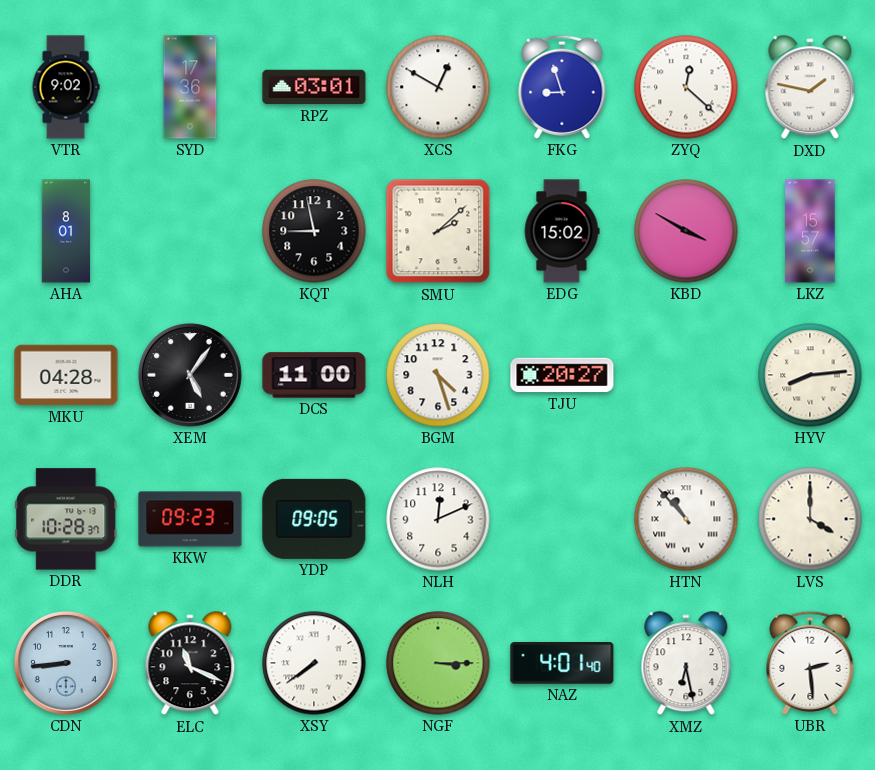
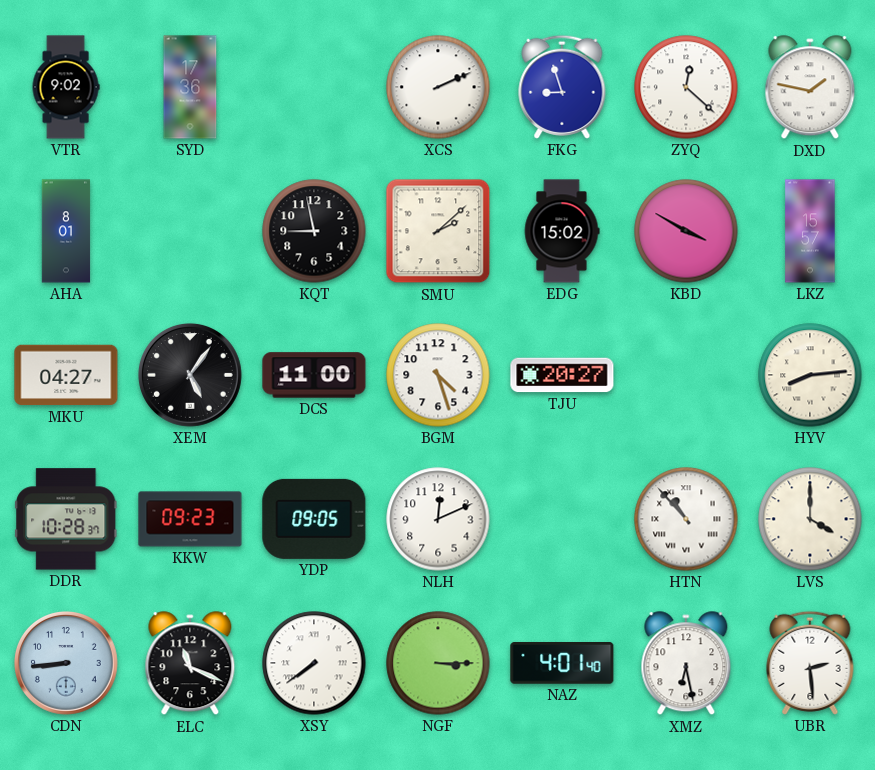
RPZ: 03:01 -> none (314, 87)
XCS: 12:50 -> 2:11 (438, 87)
MKU: 04:28 -> 04:27 (66, 375)
